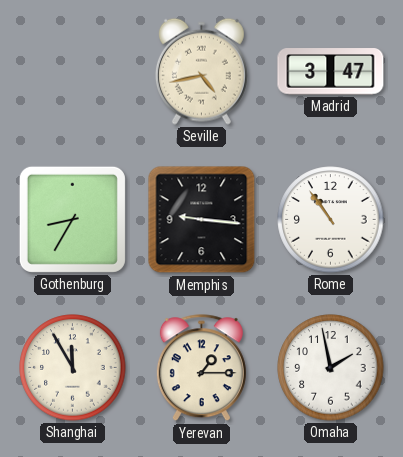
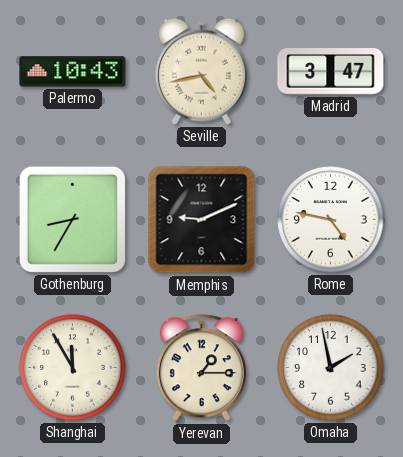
Palermo: none -> 10:43 (73, 72)
Memphis: 9:16 -> 9:11 (202, 220)
Rome: 10:54 -> 4:47 (331, 220)
